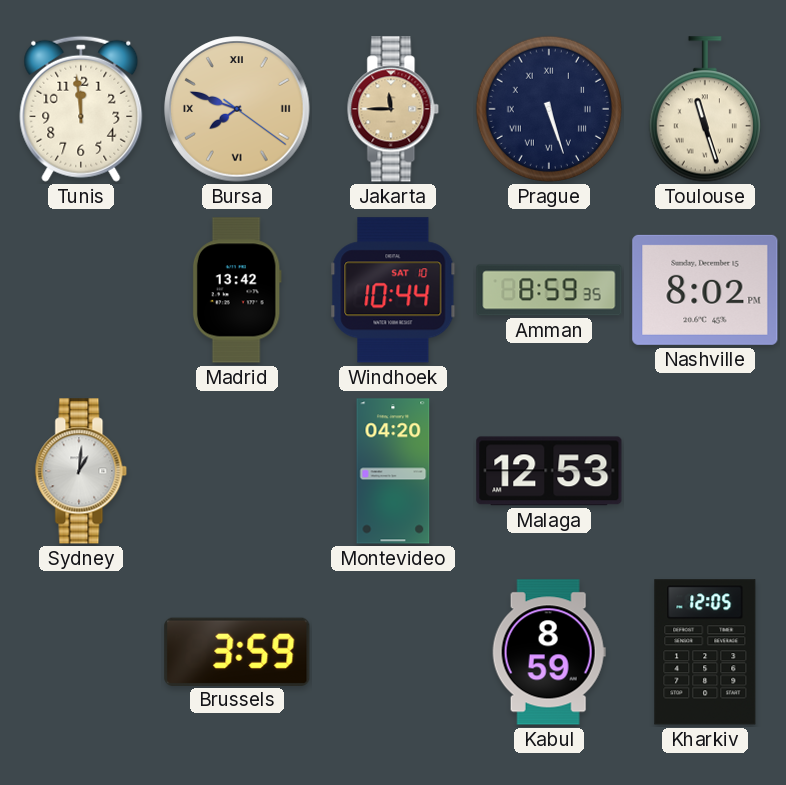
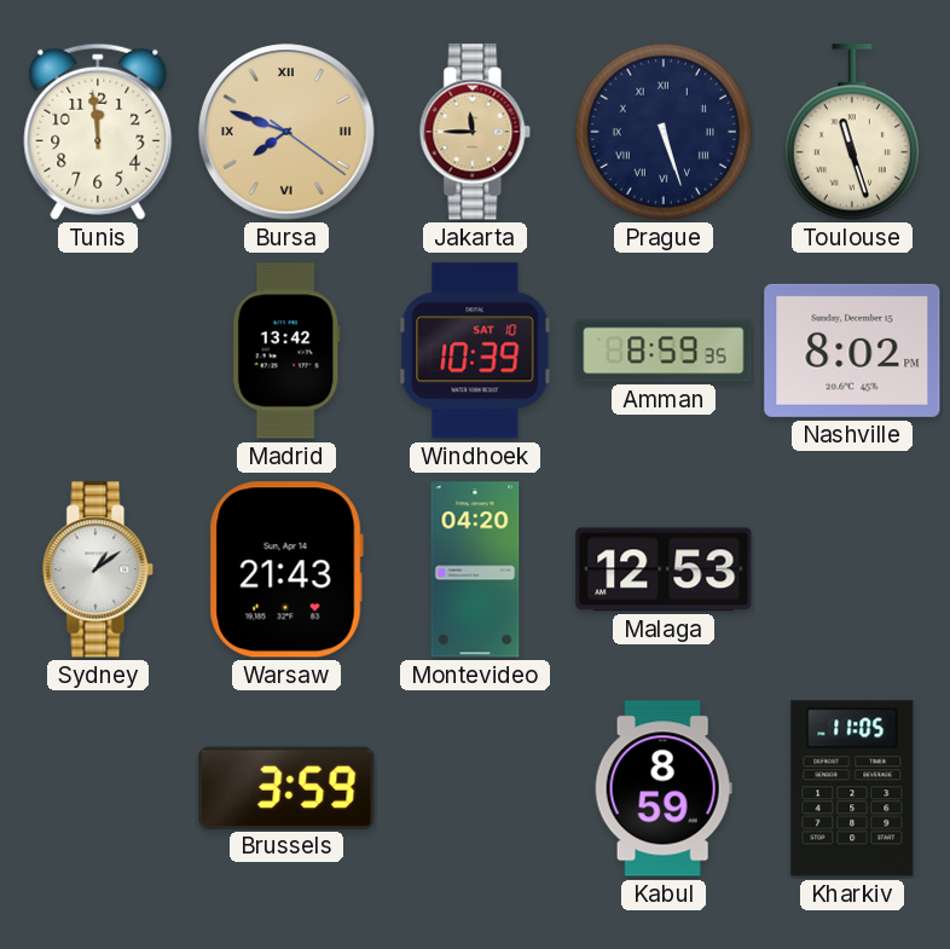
Windhoek: 10:44 -> 10:39 (475, 351)
Sydney: 1:01 -> 1:09 (98, 569)
Warsaw: none -> 21:43 (286, 569)
Kharkiv: 12:05 -> 11:05 (852, 788)
